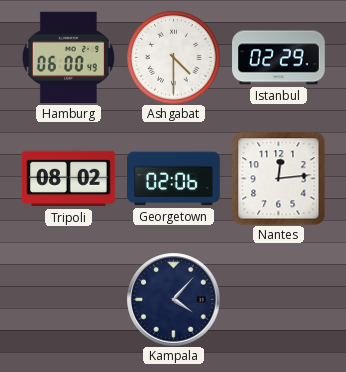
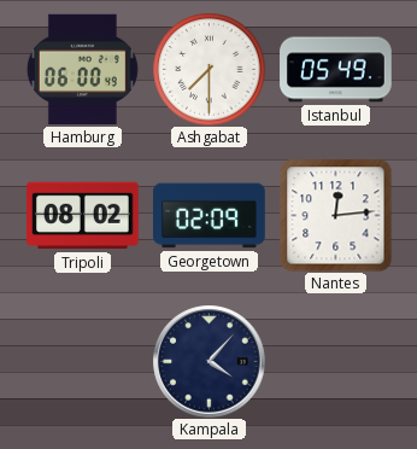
Ashgabat: 4:30 -> 7:30 (208, 69)
Istanbul: 02:29 -> 05:49 (336, 70)
Georgetown: 02:06 -> 02:09 (210, 216)
